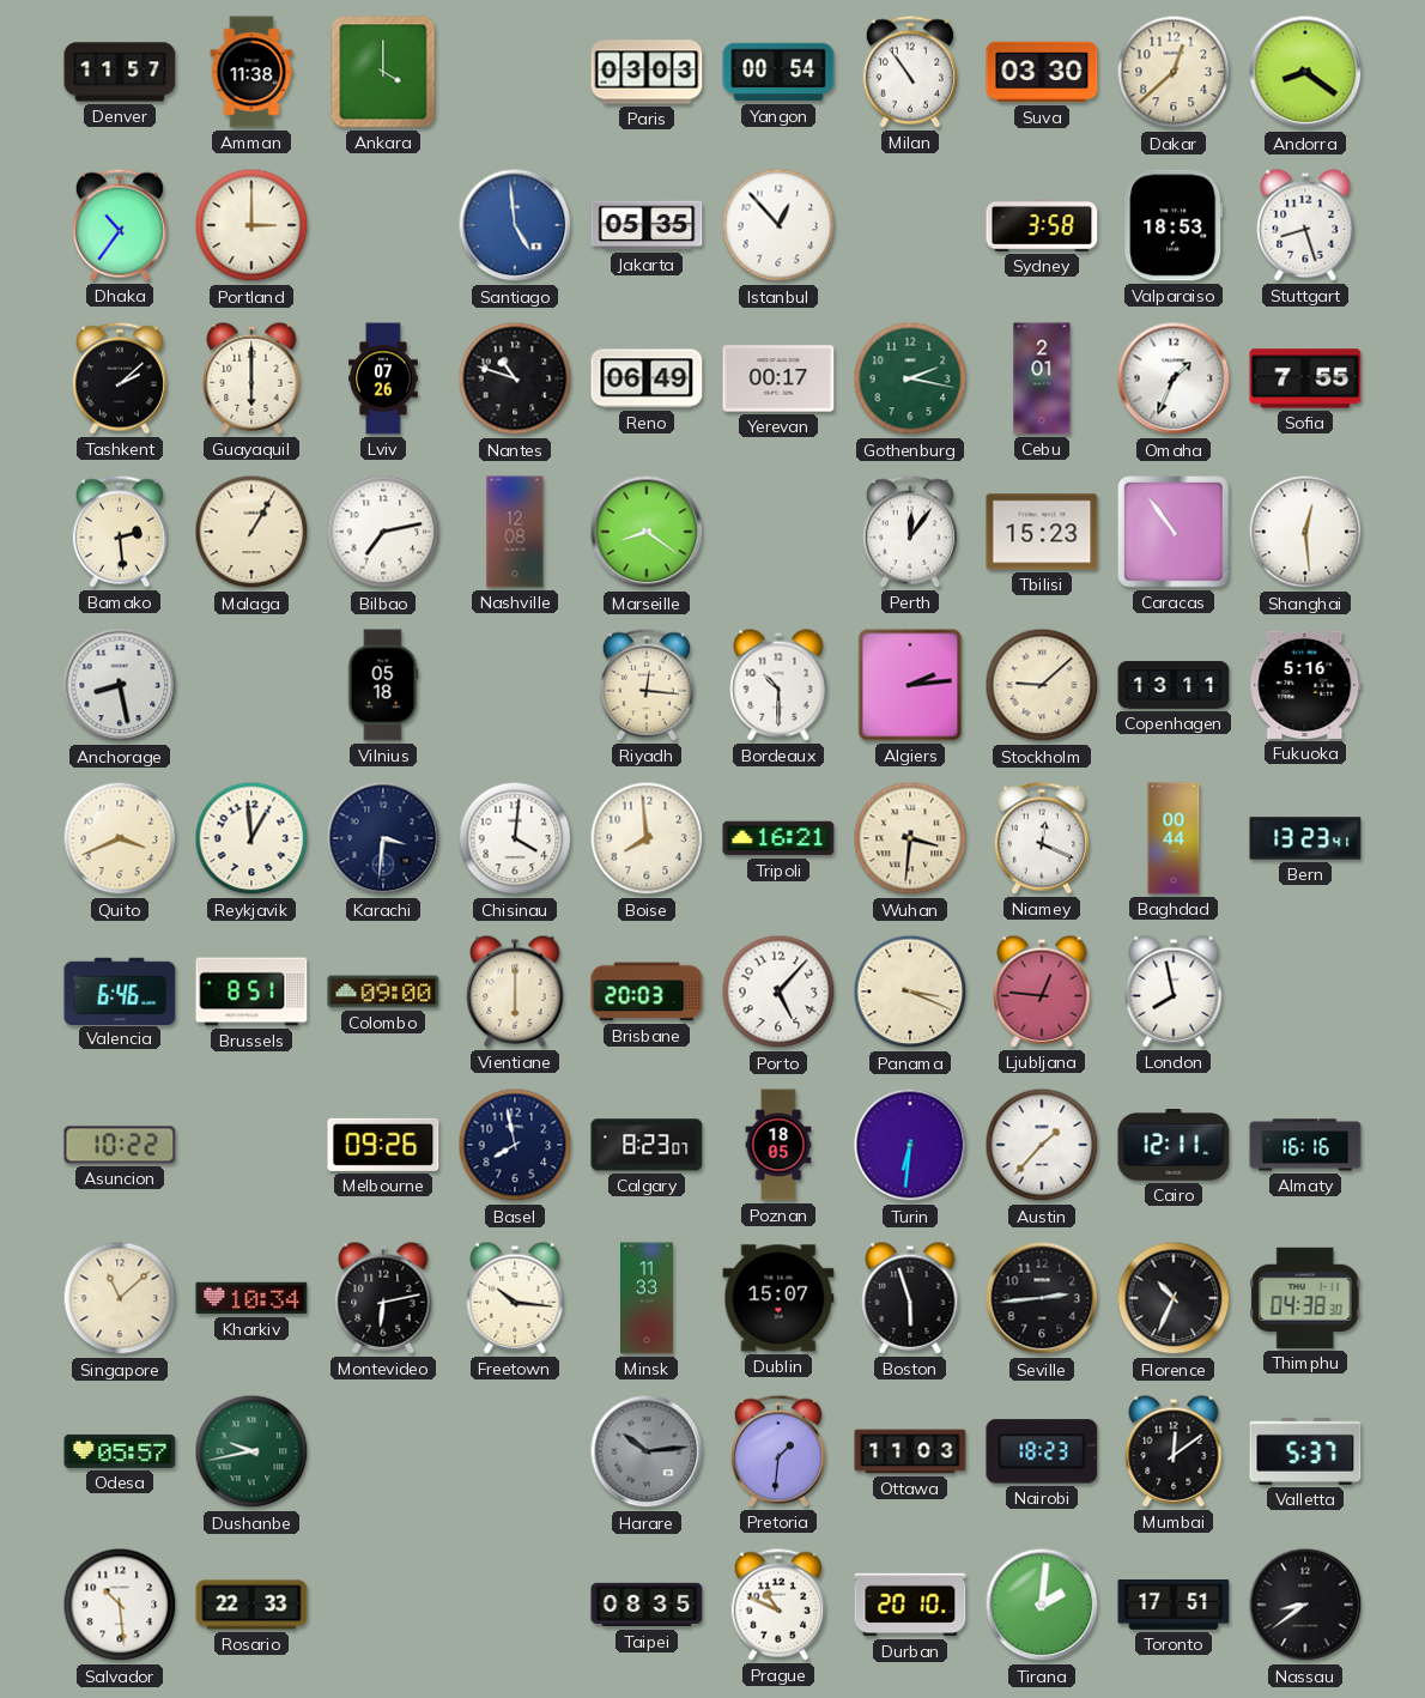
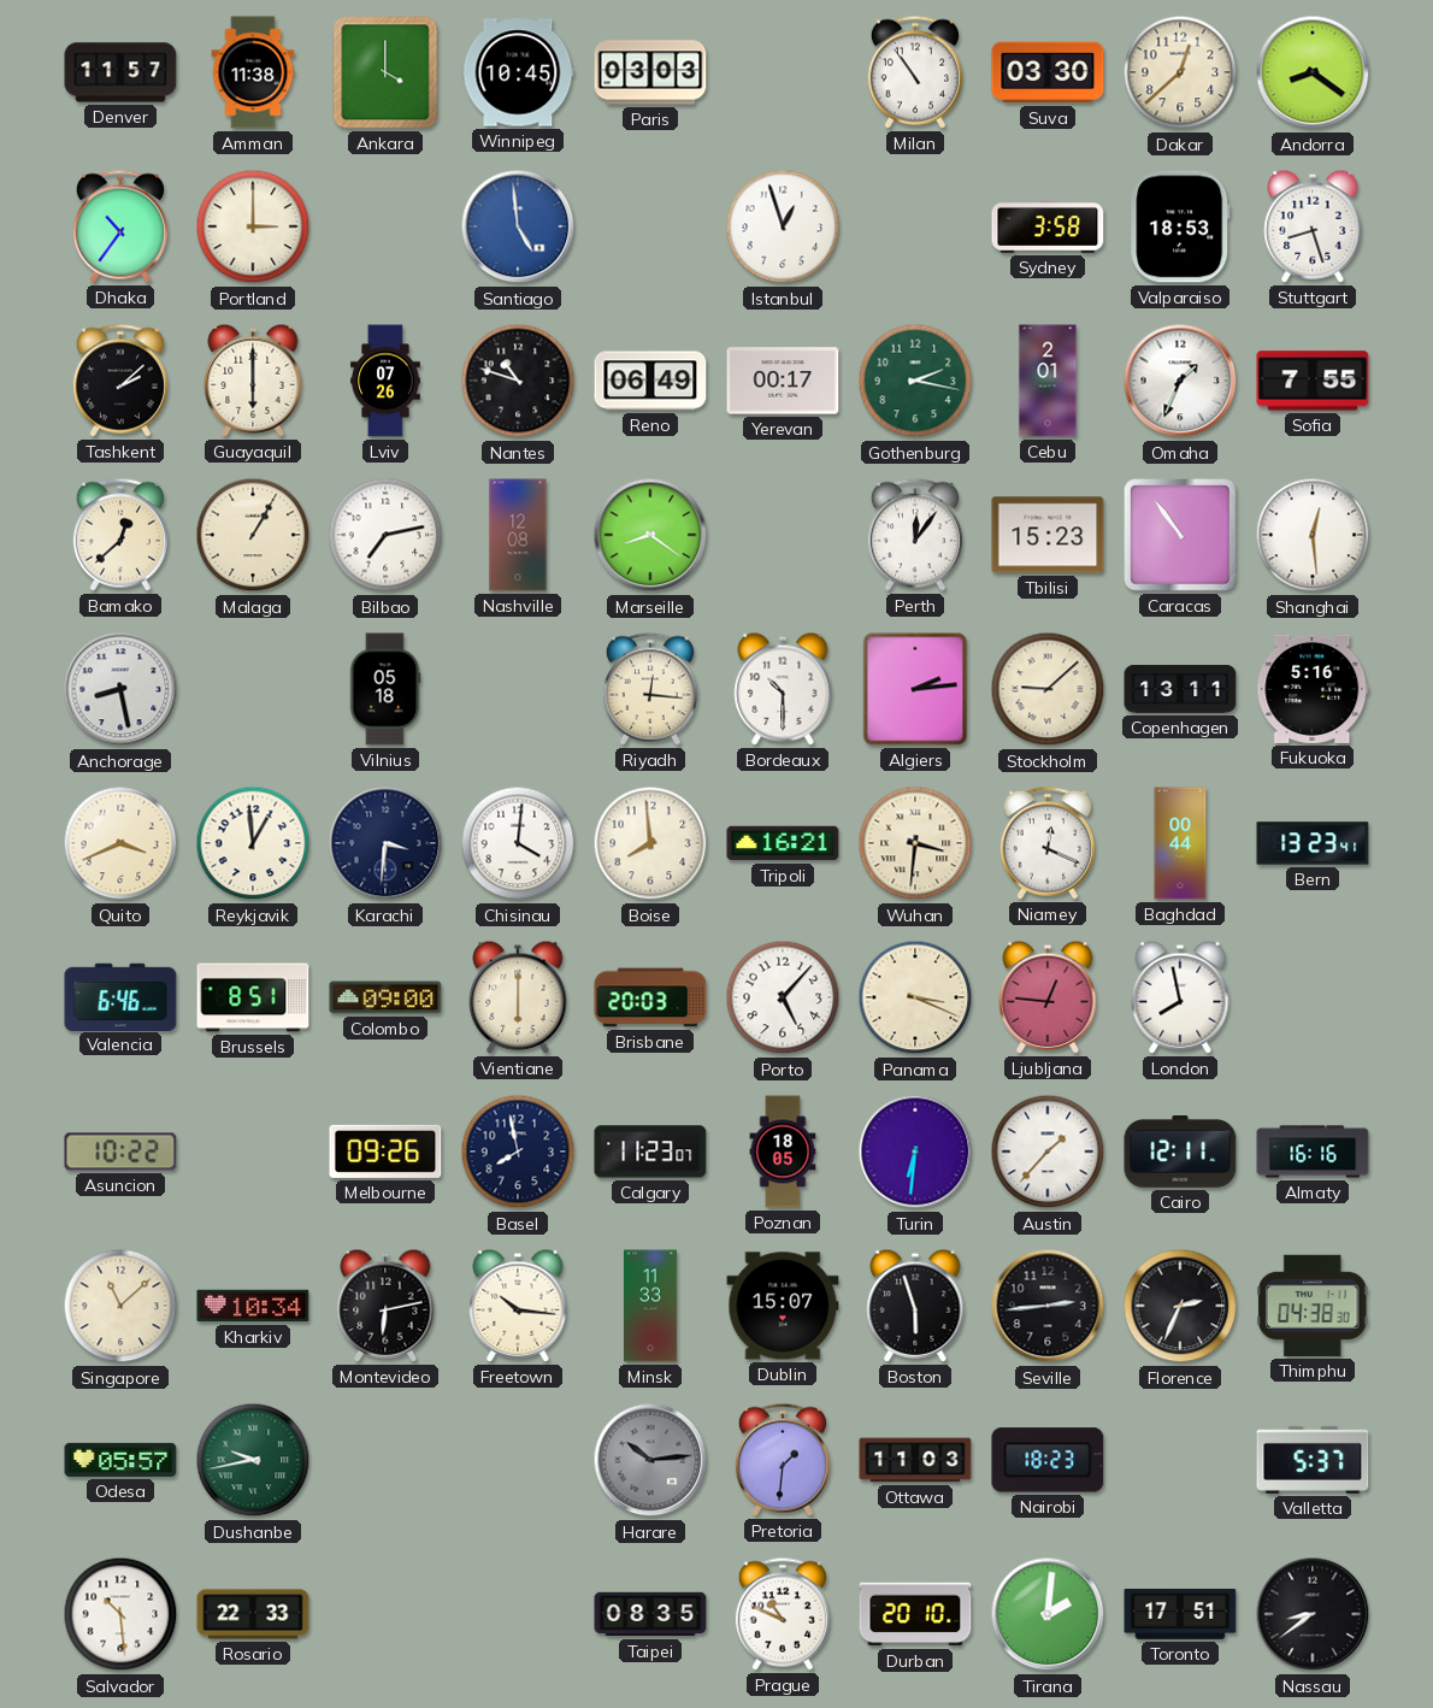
Winnipeg: none -> 10:45 (518, 72)
Yangon: 00:54 -> none (778, 72)
Jakarta: 05:35 -> none (647, 225)
Istanbul: 12:53 -> 12:57 (783, 226)
Bamako: 2:29 -> 12:38 (120, 535)
Calgary: 8:23 -> 11:23 (650, 1152)
Florence: 10:34 -> 2:34 (1180, 1306)
Mumbai: 12:09 -> none (1174, 1451)
